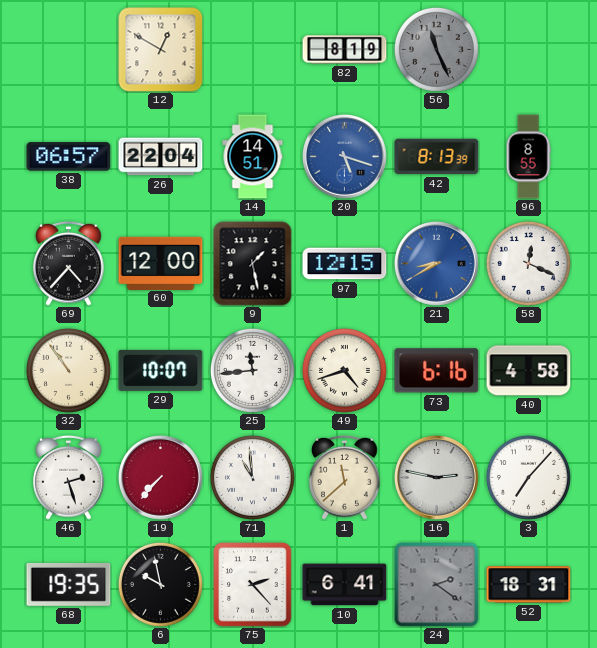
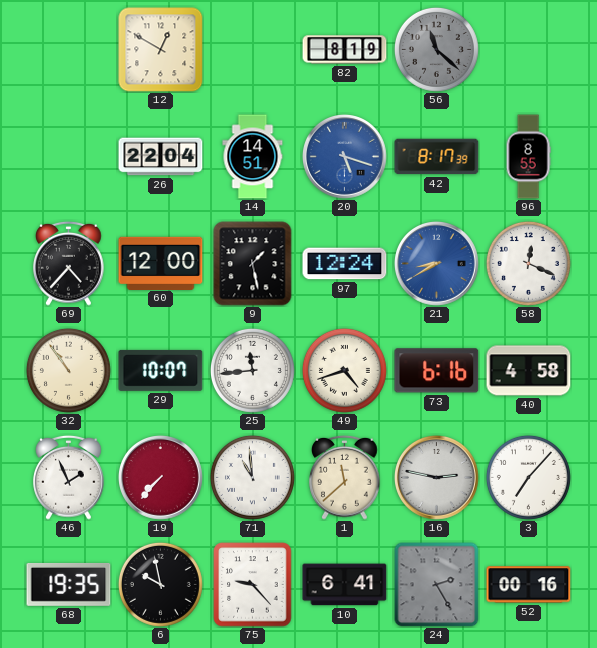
56: 11:26 -> 11:22 (436, 49)
38: 06:57 -> none (69, 157)
42: 8:13 -> 8:17 (437, 157)
97: 12:15 -> 12:24 (345, 264)
46: 2:27 -> 1:56 (69, 477)
75: 2:23 -> 9:23 (253, 585)
24: 2:21 -> 2:25 (437, 585)
52: 18:31 -> 00:16 (529, 585)
